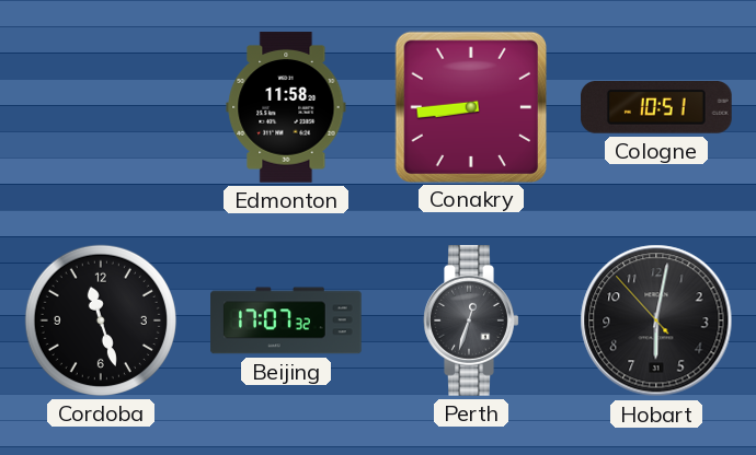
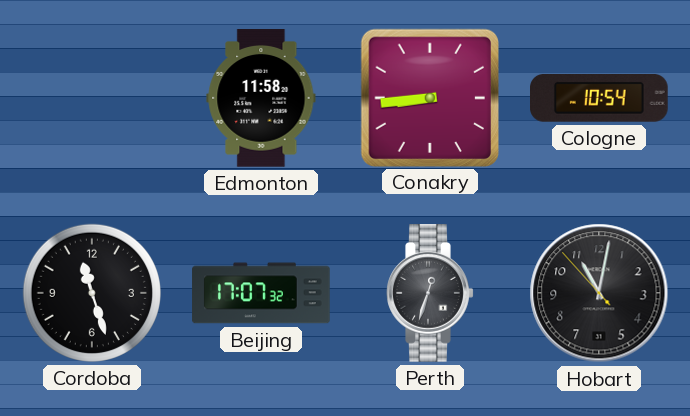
Cologne: 10:51 -> 10:54 (600, 99)
Hobart: 6:01 -> 11:01 (599, 293)
